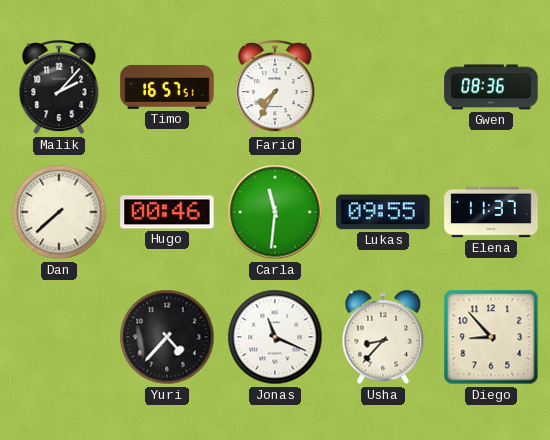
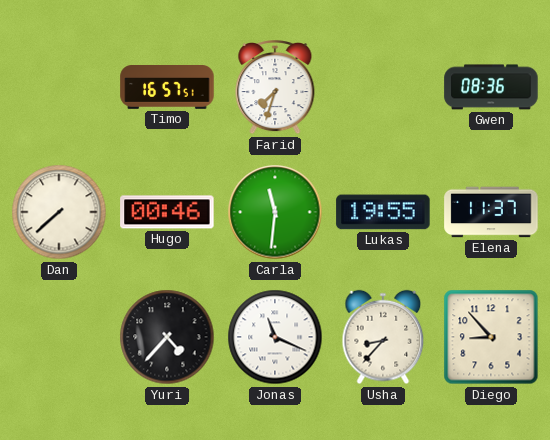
Malik: 2:07 -> none (59, 88)
Farid: 7:35 -> 7:33 (275, 88)
Lukas: 09:55 -> 19:55 (383, 212)
